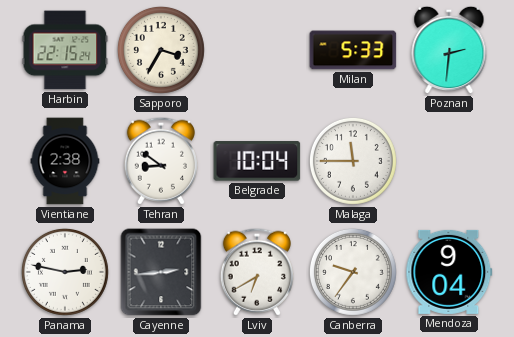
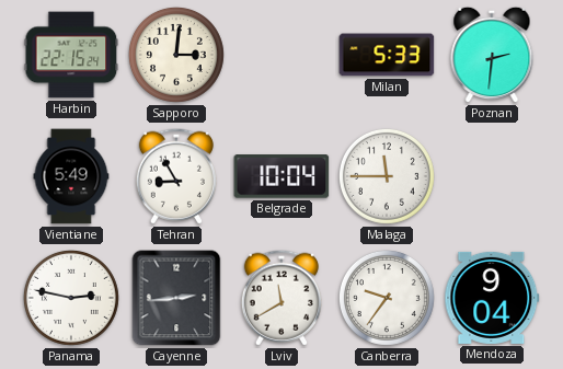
Sapporo: 3:35 -> 3:01 (176, 55)
Vientiane: 2:38 -> 5:49 (71, 176)
Tehran: 8:51 -> 8:55 (176, 176)
Lviv: 6:40 -> 11:40 (281, 298)
